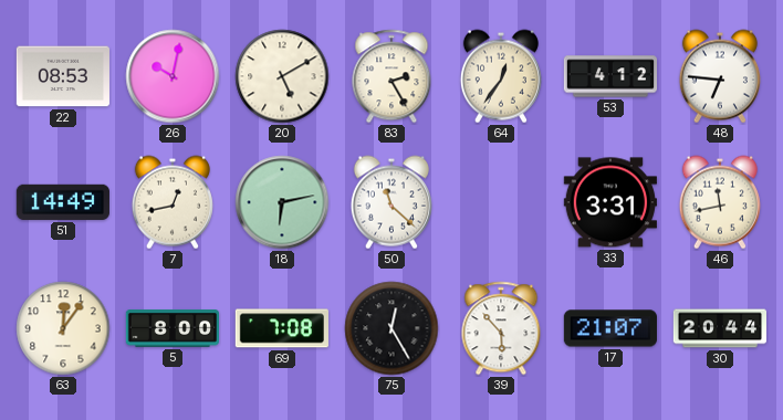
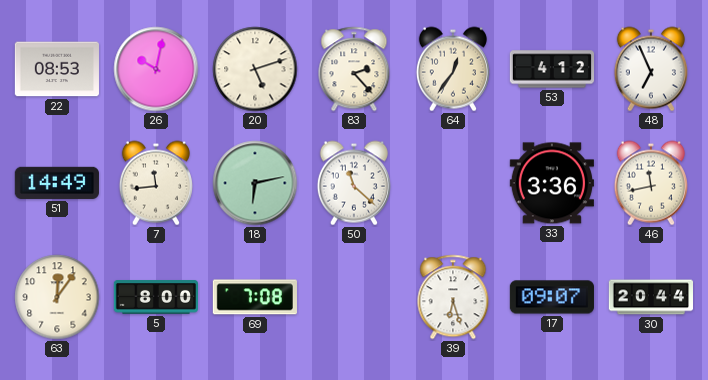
20: 5:10 -> 5:12 (255, 69)
83: 2:25 -> 2:23 (354, 69)
48: 6:46 -> 6:56 (651, 69)
7: 12:43 -> 11:44 (156, 183)
33: 3:31 -> 3:36 (552, 183)
75: 12:25 -> none (391, 328)
39: 5:53 -> 6:27 (453, 297)
17: 21:07 -> 09:07 (552, 297)
